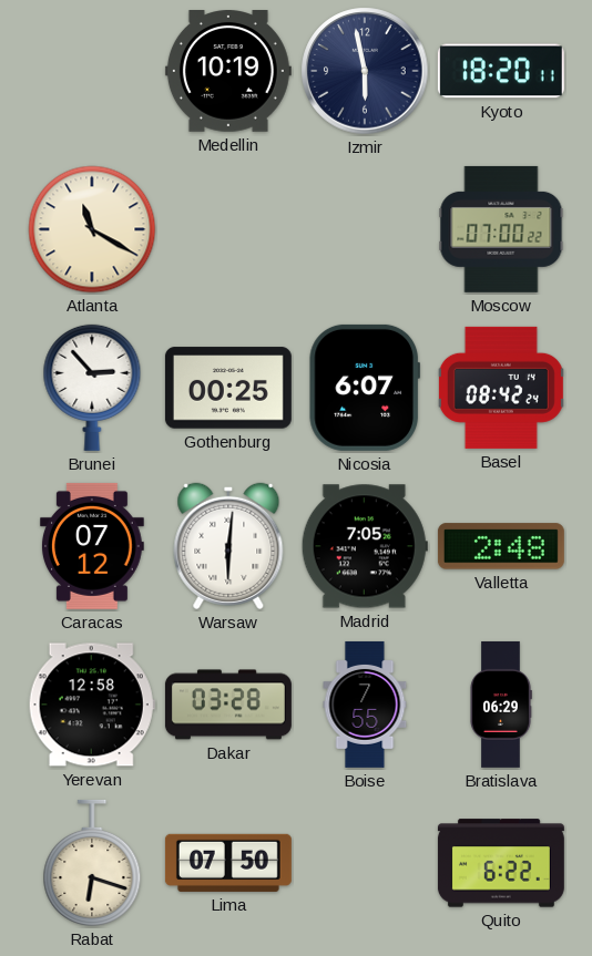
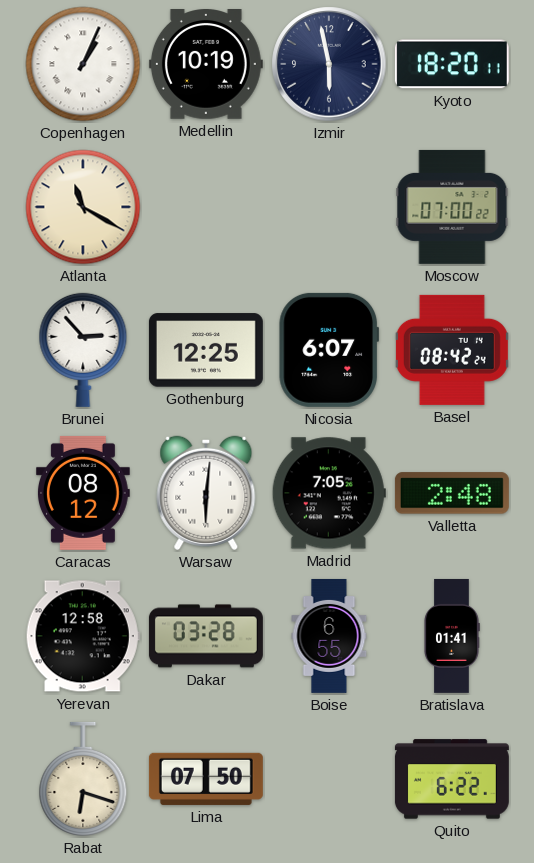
Copenhagen: none -> 1:04 (83, 64)
Gothenburg: 00:25 -> 12:25 (206, 350)
Caracas: 07:12 -> 08:12 (84, 493)
Boise: 7:55 -> 6:55 (329, 636)
Bratislava: 06:29 -> 01:41 (452, 636)
